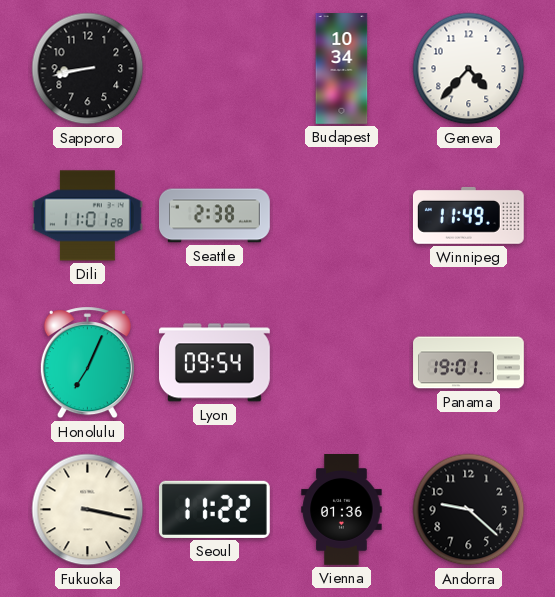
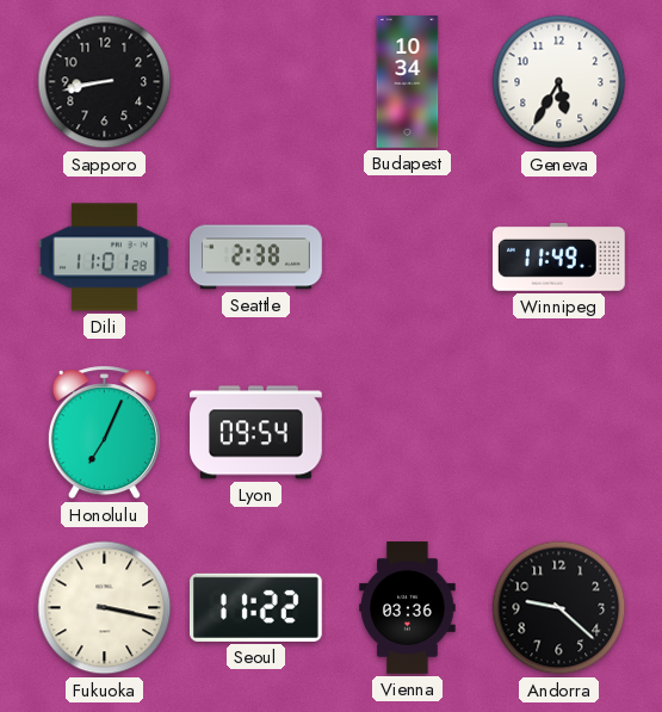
Geneva: 4:37 -> 5:35 (559, 82)
Panama: 19:01 -> none (469, 363)
Vienna: 01:36 -> 03:36 (408, 608)
